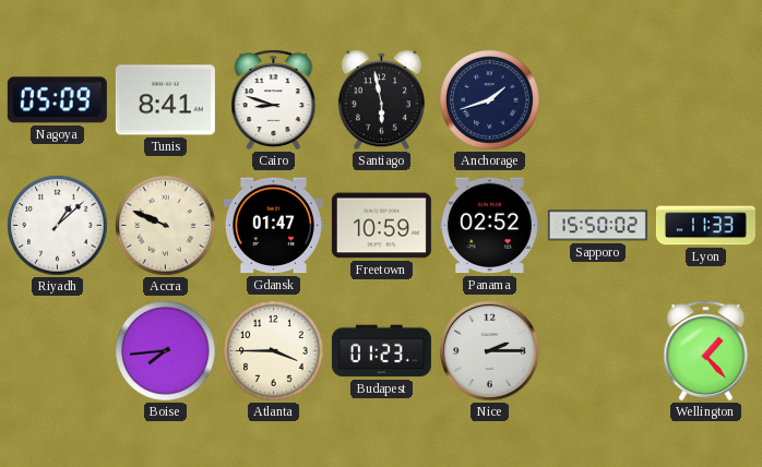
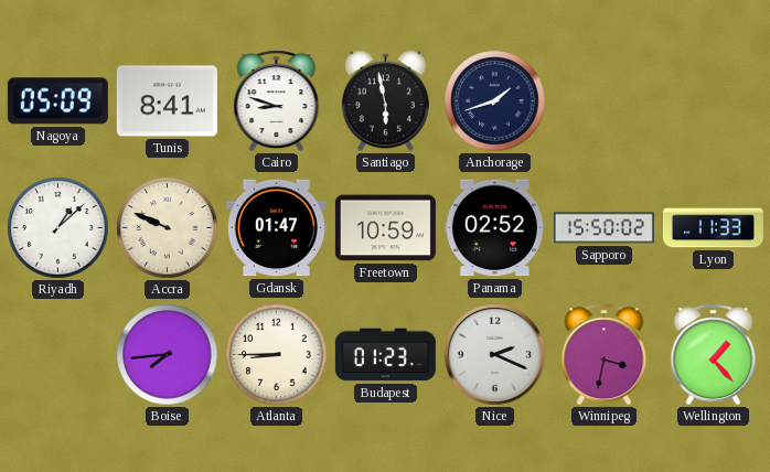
Atlanta: 3:45 -> 8:45 (277, 355)
Nice: 2:15 -> 2:19 (495, 355)
Winnipeg: none -> 3:32 (605, 355)
